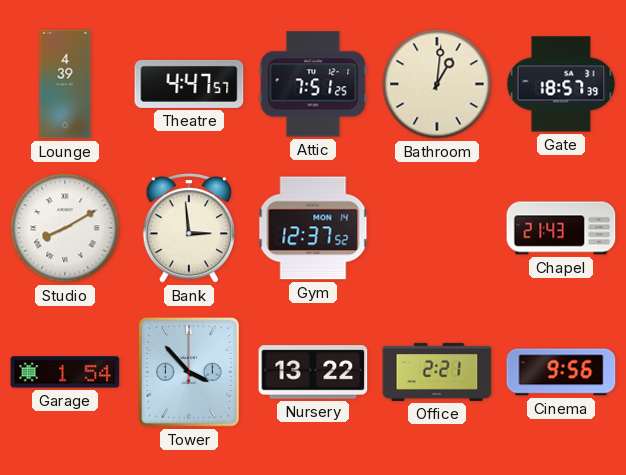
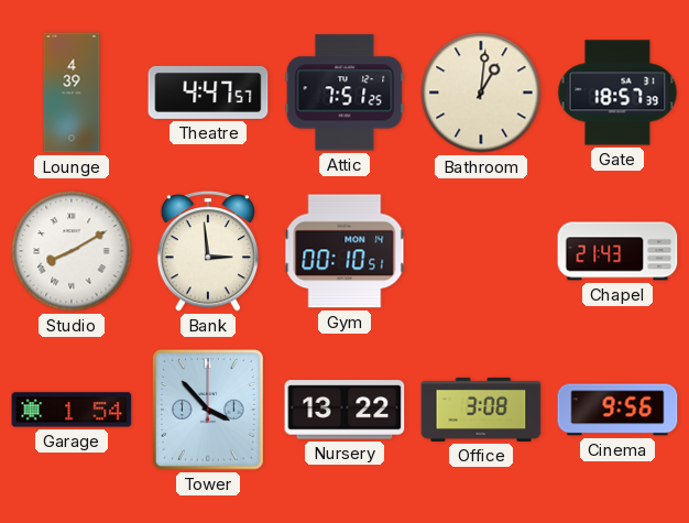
Gym: 12:37 -> 00:10 (344, 251)
Office: 2:21 -> 3:08 (481, 410)
